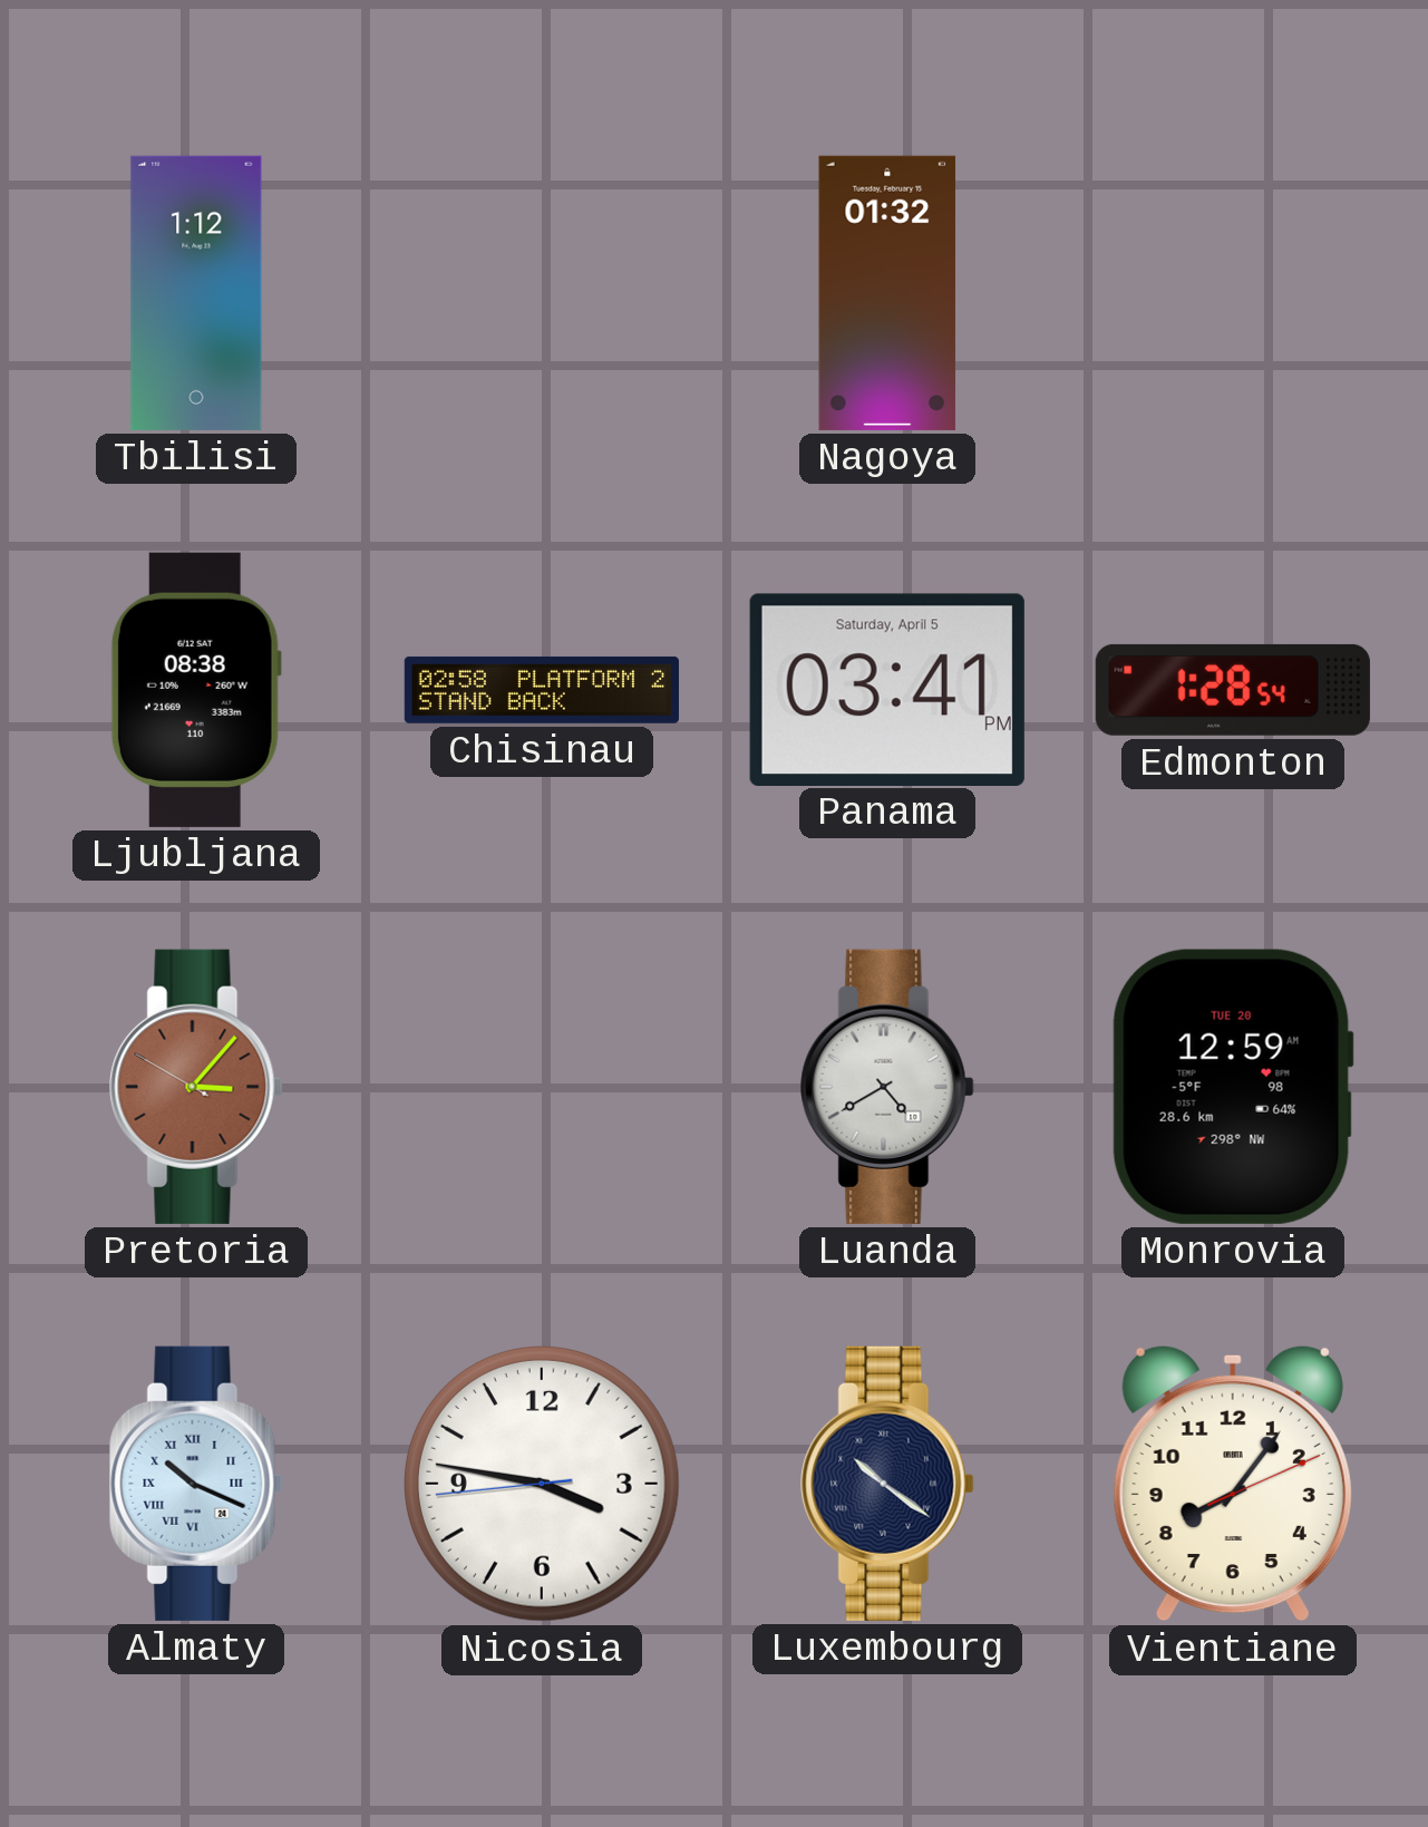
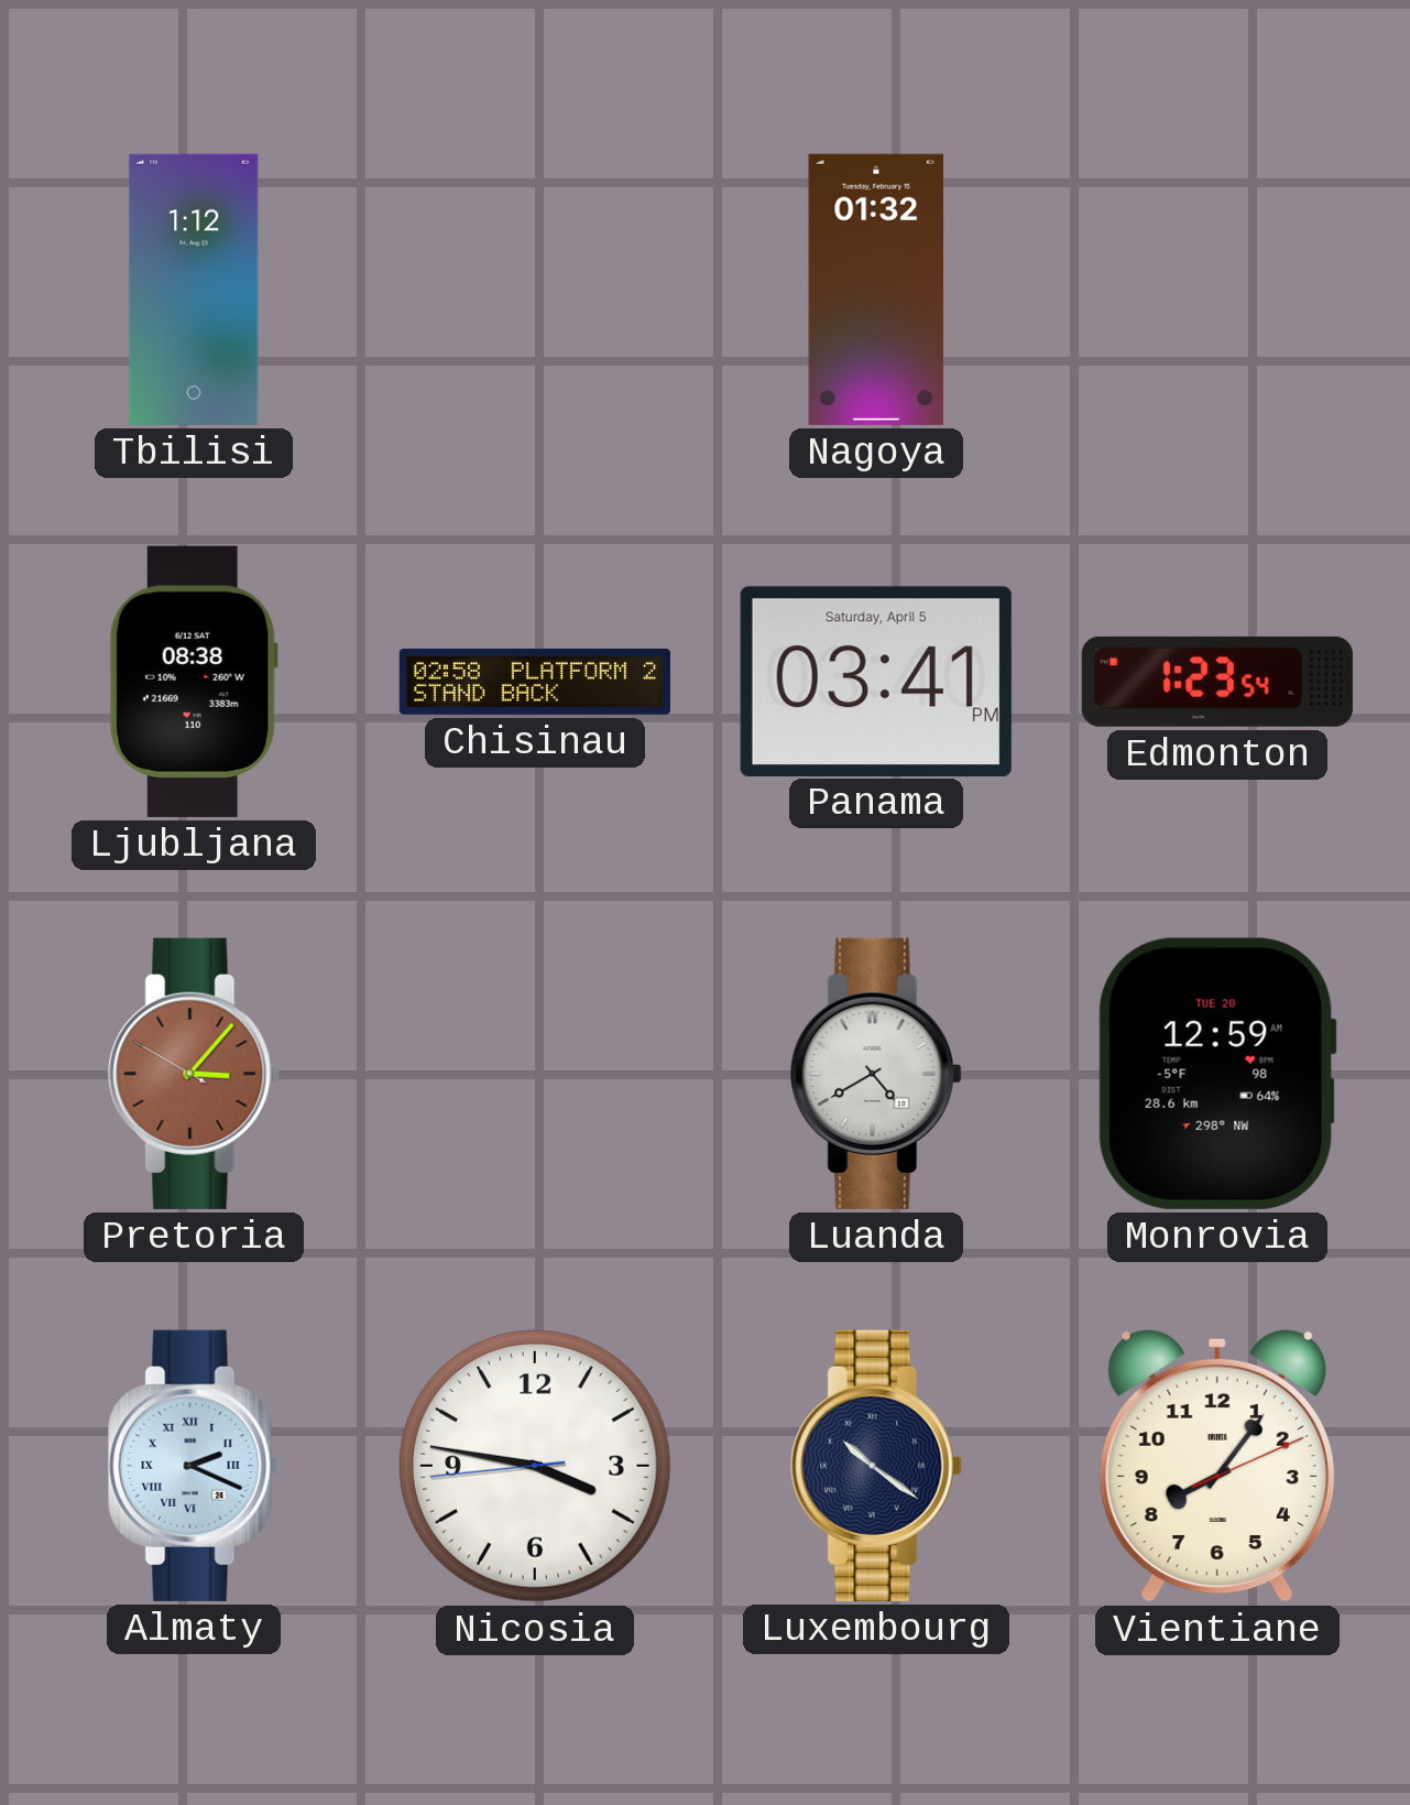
Edmonton: 1:28 -> 1:23 (1217, 682)
Almaty: 10:19 -> 2:19 (194, 1466)
